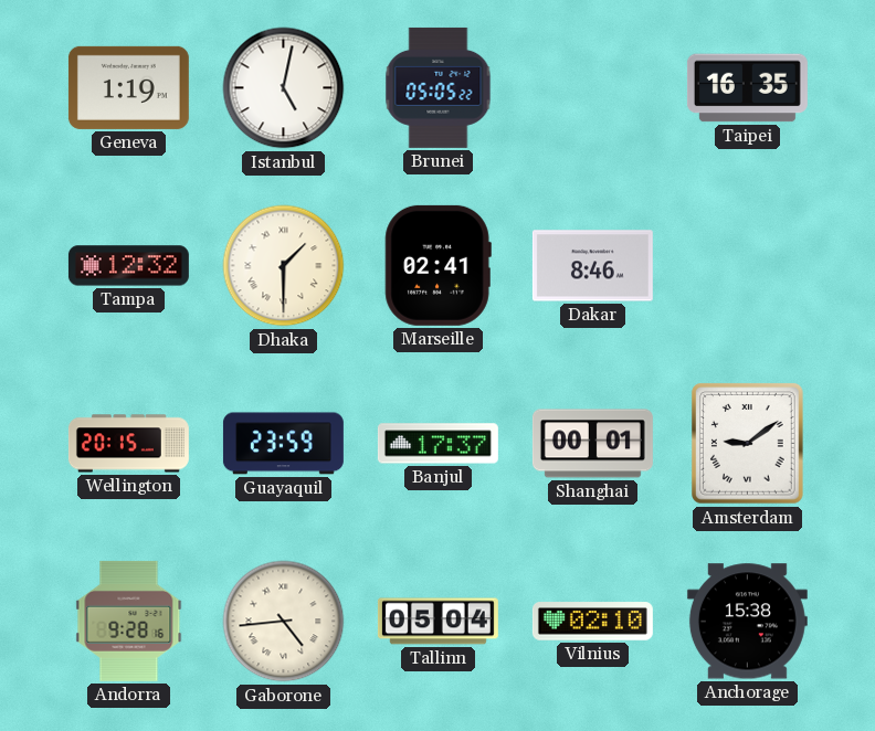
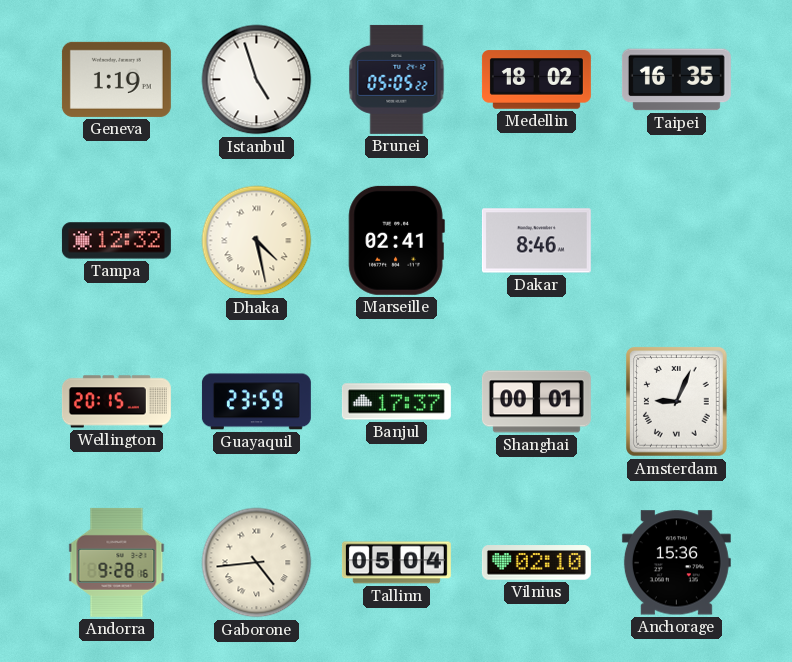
Istanbul: 5:02 -> 4:57 (257, 80)
Medellin: none -> 18:02 (536, 80)
Dhaka: 1:30 -> 4:28 (257, 241)
Amsterdam: 9:09 -> 9:04 (677, 402)
Anchorage: 15:38 -> 15:36 (676, 563)
